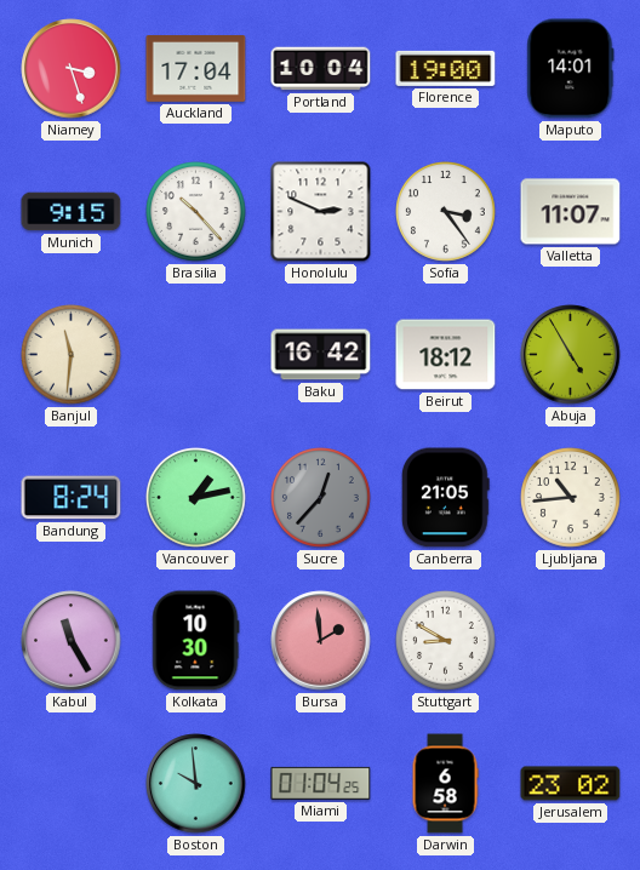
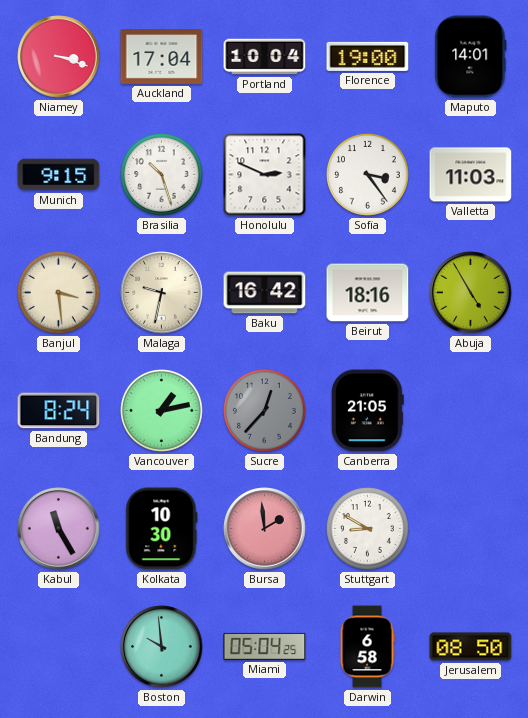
Niamey: 3:27 -> 3:18 (59, 57)
Brasilia: 10:23 -> 10:27 (162, 175)
Valletta: 11:07 -> 11:03 (471, 175)
Banjul: 11:31 -> 3:29 (59, 293)
Malaga: none -> 9:32 (162, 293)
Beirut: 18:12 -> 18:16 (368, 293)
Ljubljana: 10:44 -> none (571, 498)
Miami: 01:04 -> 05:04 (265, 646)
Jerusalem: 23:02 -> 08:50 (471, 647)
